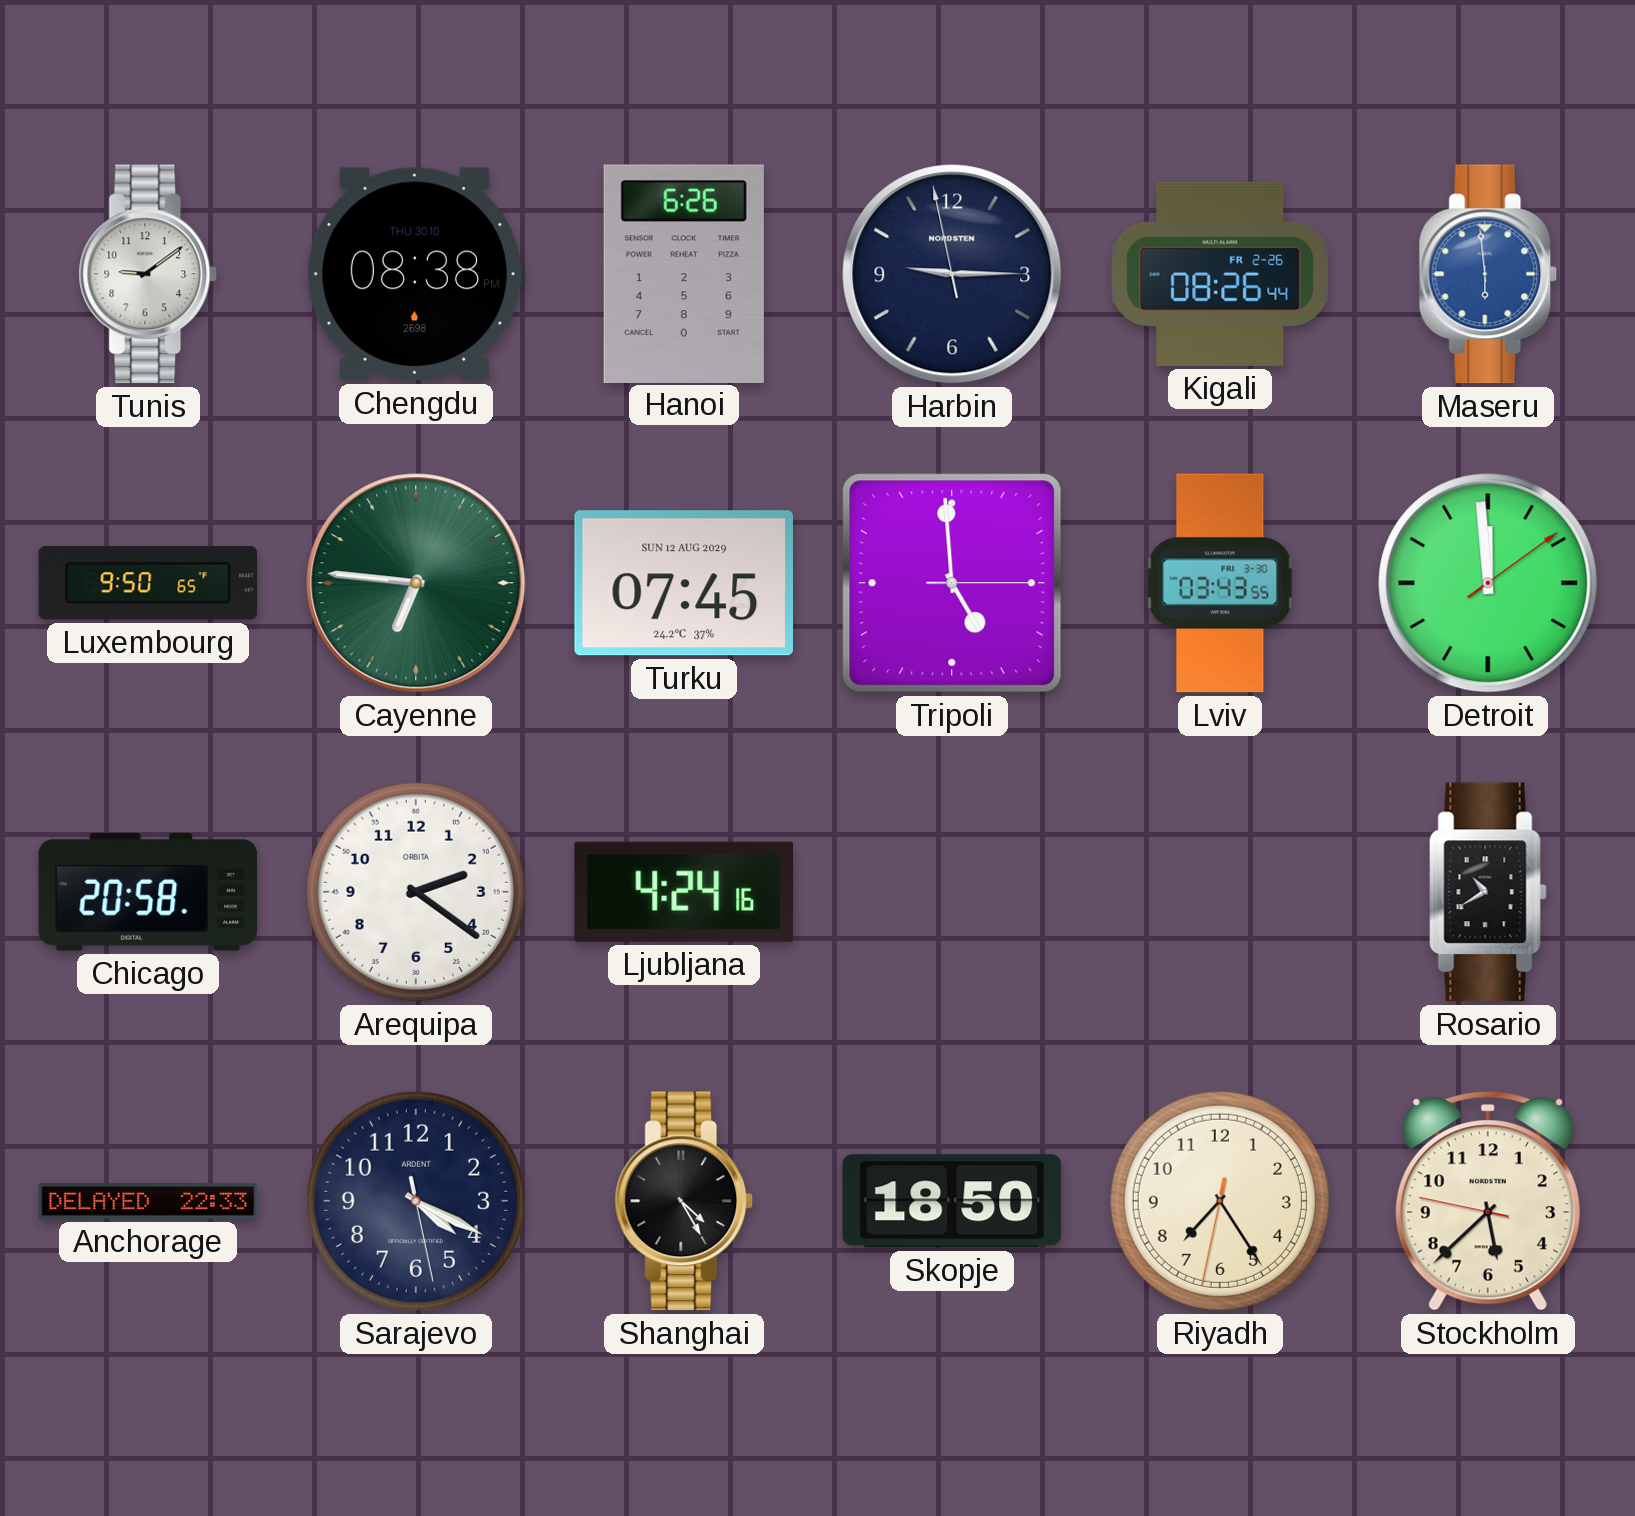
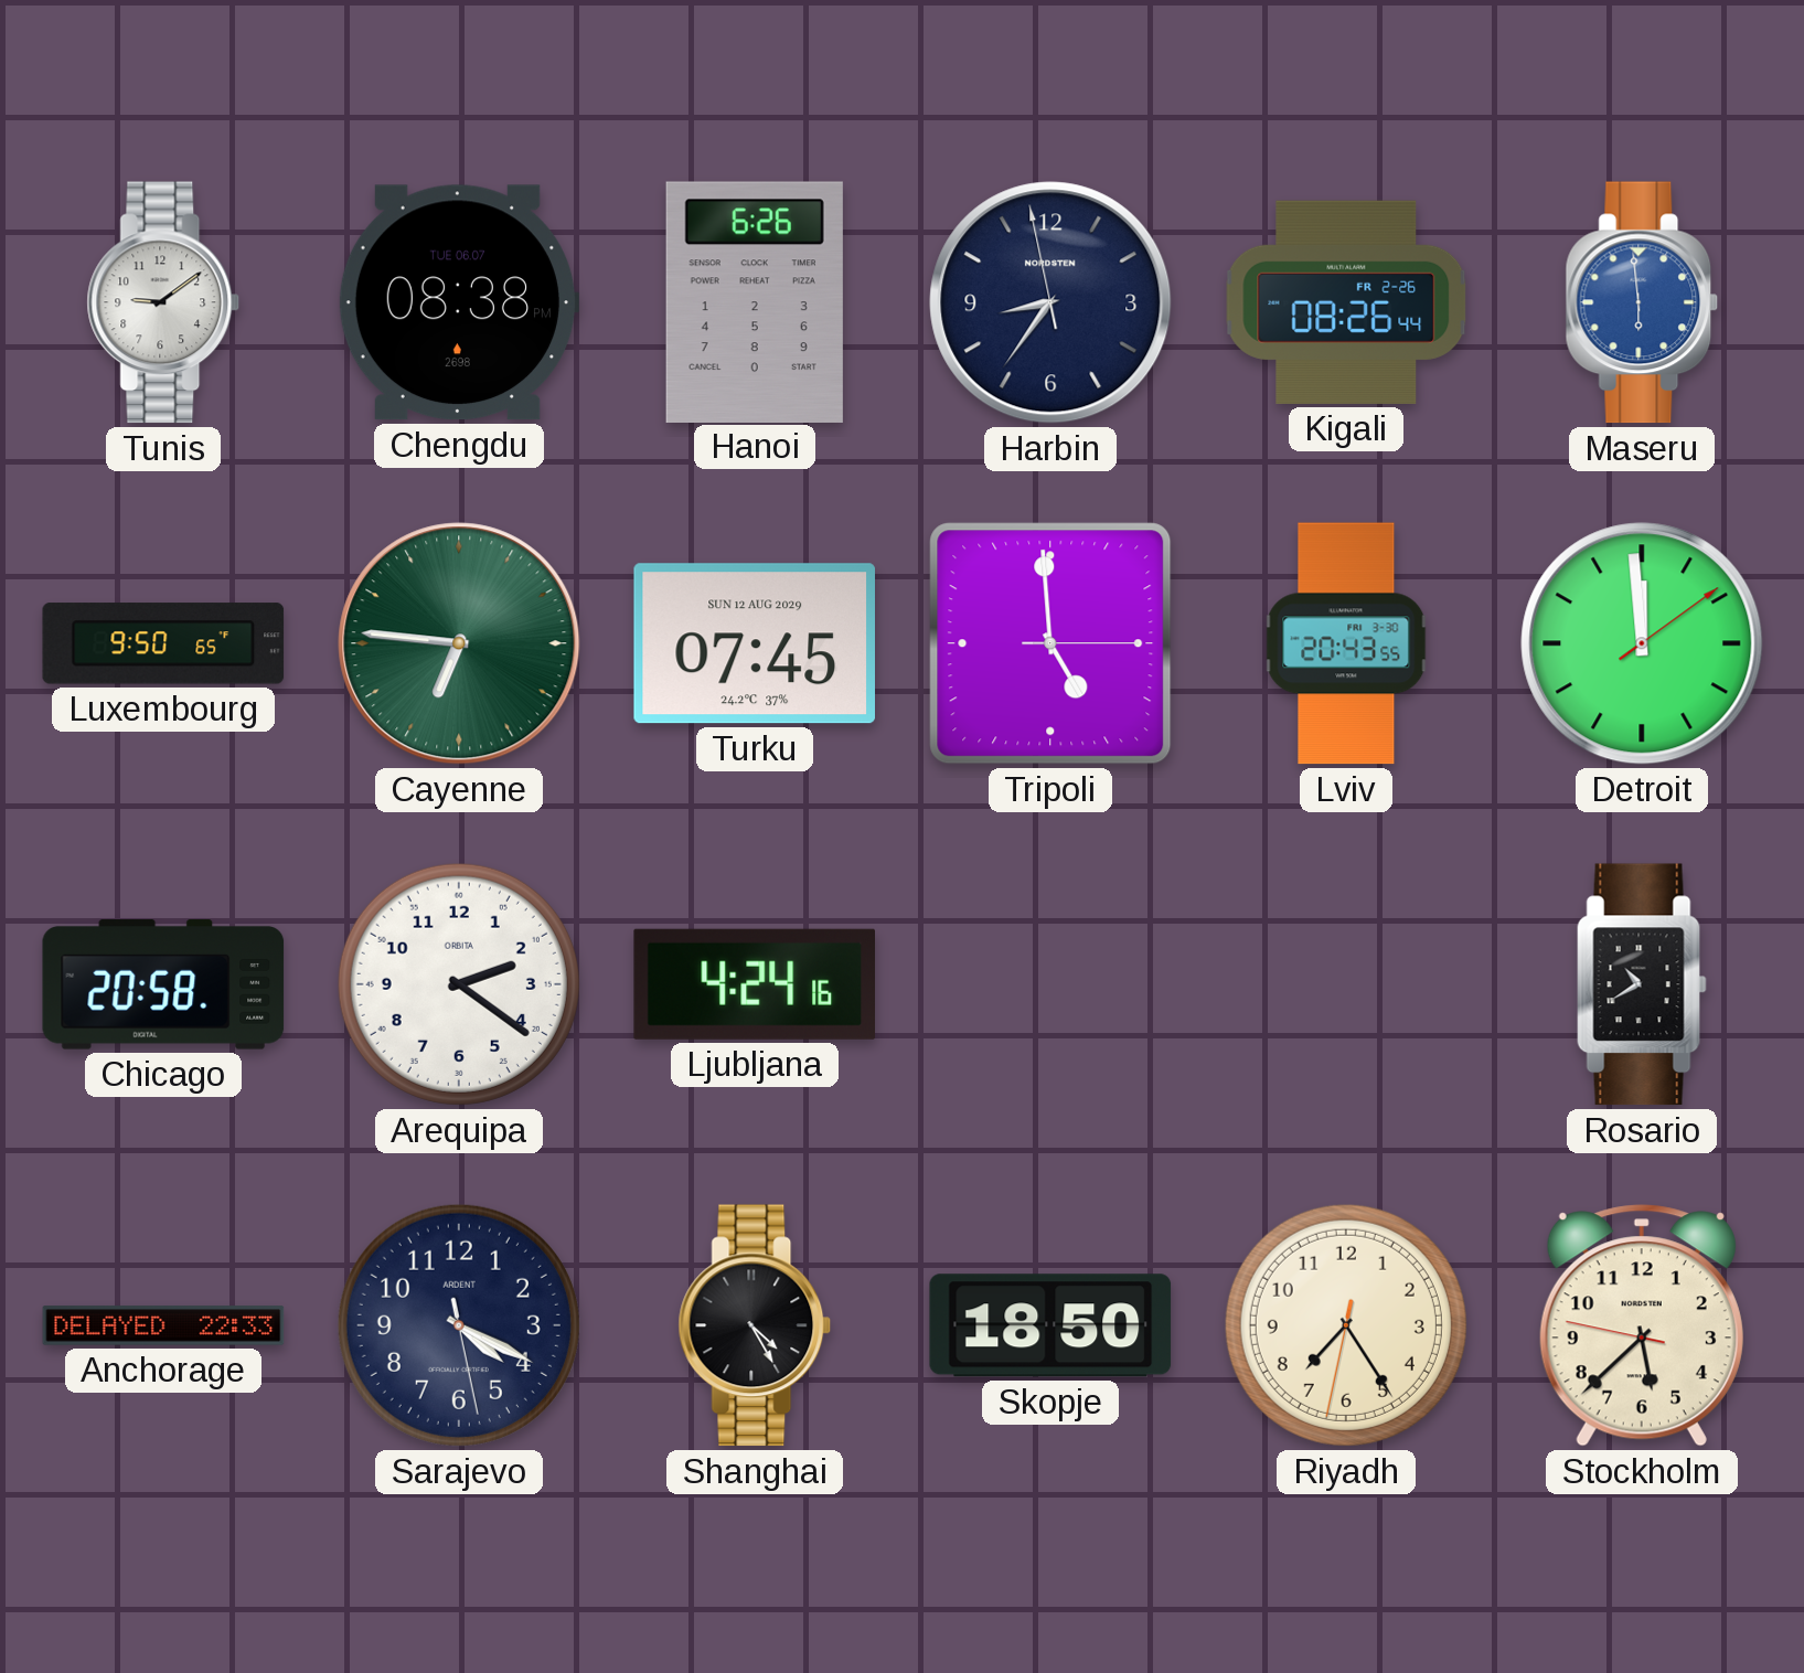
Chengdu date: THU 30.10 -> TUE 06.07 (459, 302)
Harbin: 9:14 -> 8:35 (1050, 302)
Lviv: 03:43 -> 20:43 (1346, 643)
